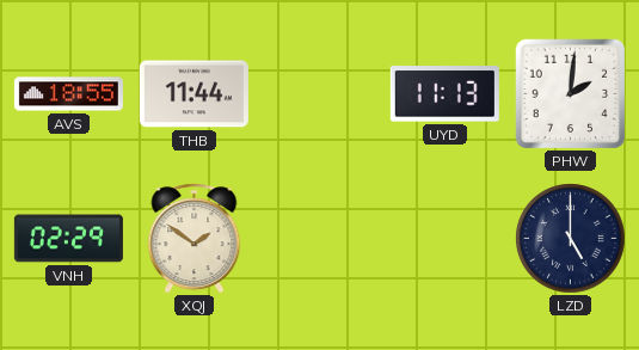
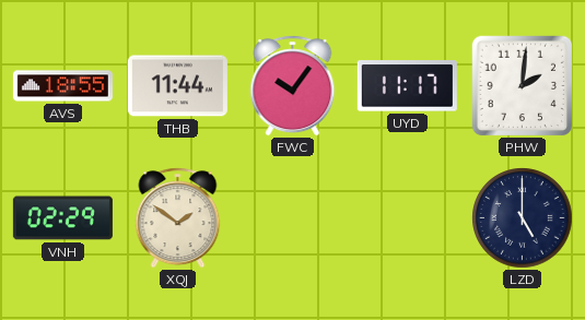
FWC: none -> 10:06 (293, 86)
UYD: 11:13 -> 11:17 (407, 86)
